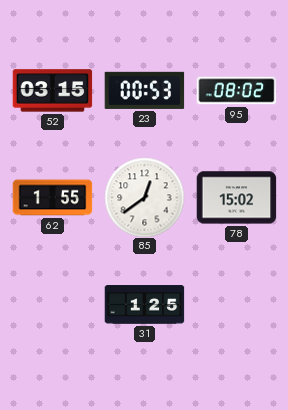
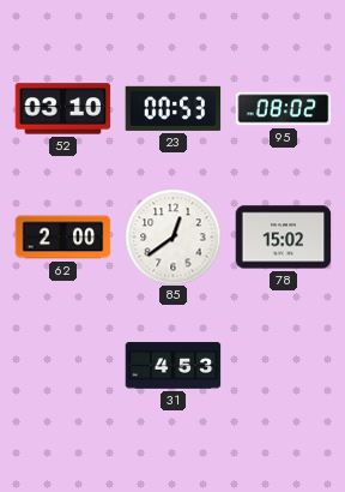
52: 03:15 -> 03:10 (62, 109)
62: 1:55 -> 2:00 (62, 238)
31: 1:25 -> 4:53 (172, 366)
